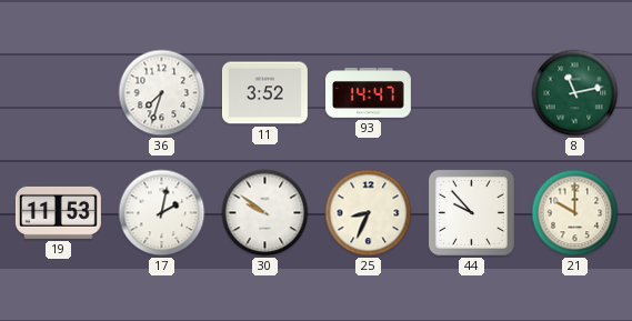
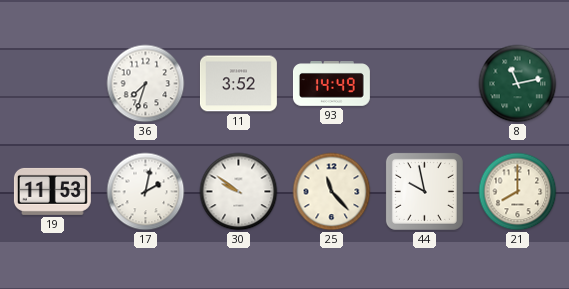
93: 14:47 -> 14:49 (331, 84)
25: 8:34 -> 11:23 (332, 192)
44: 9:53 -> 9:58 (424, 191)
21: 10:00 -> 8:00 (518, 192)
